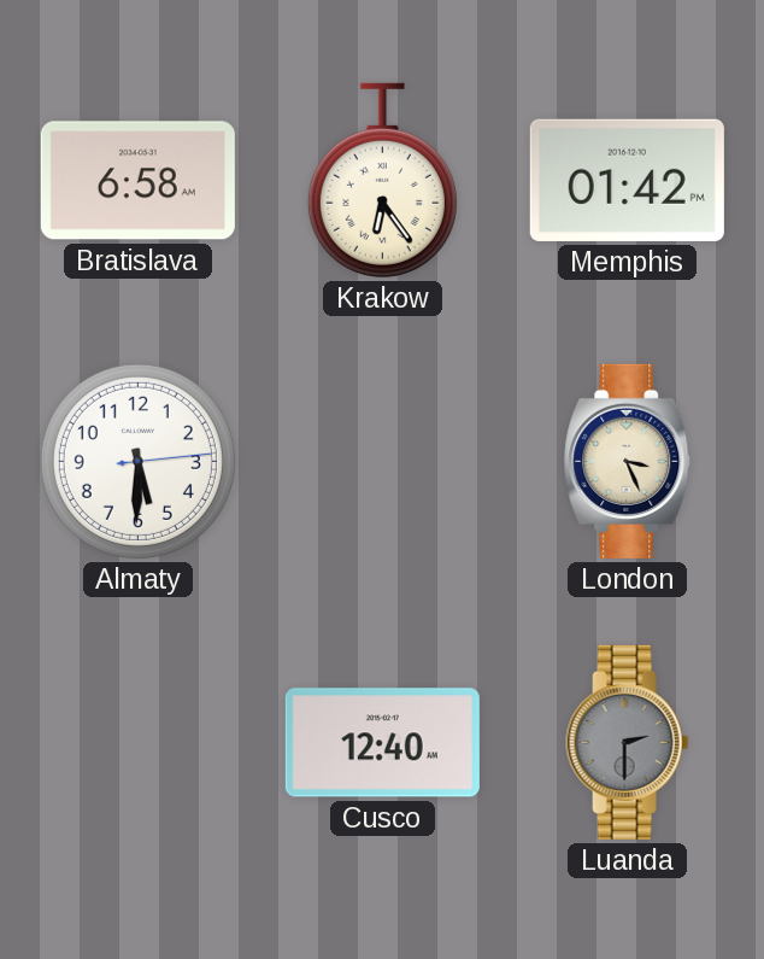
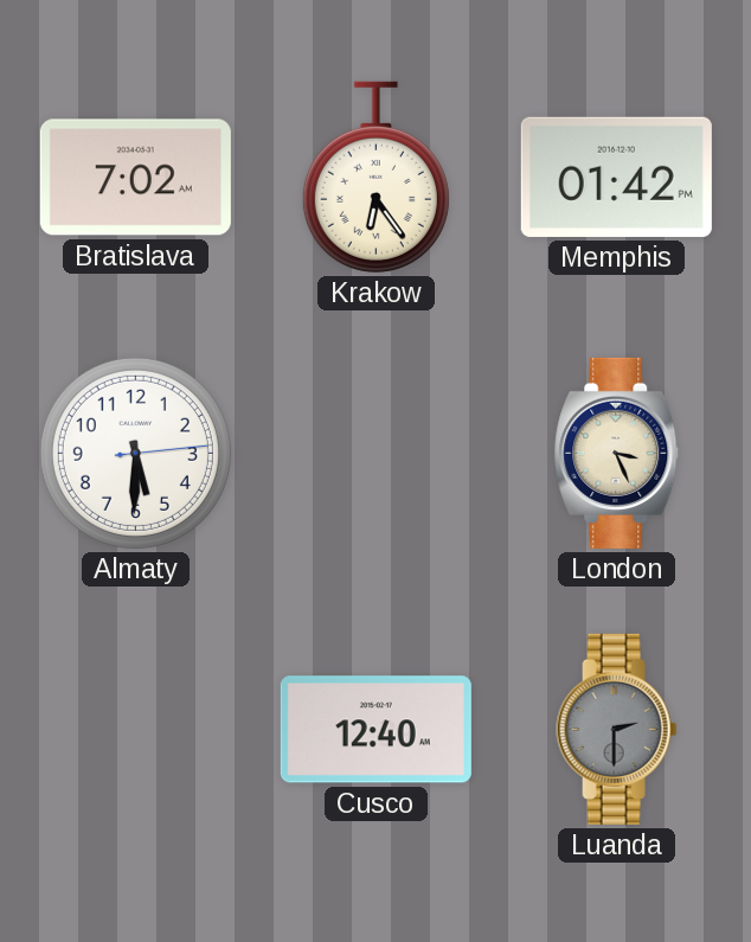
Bratislava: 6:58 -> 7:02 (135, 178)
